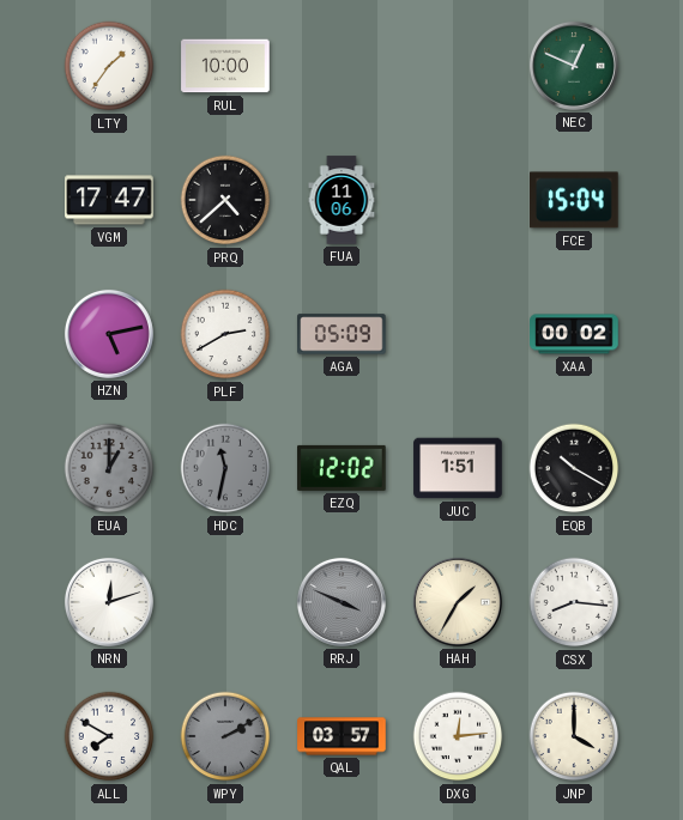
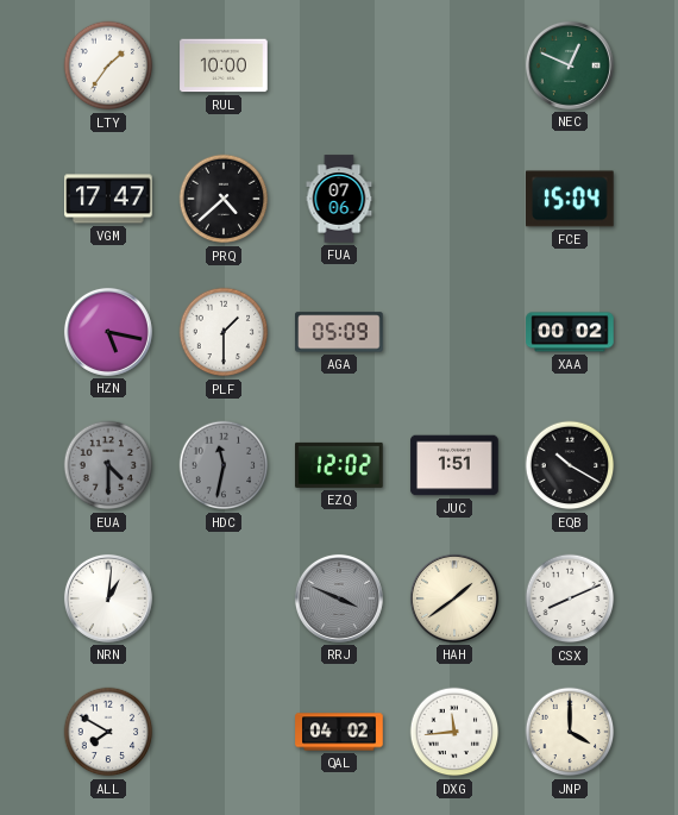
FUA: 11:06 -> 07:06 (339, 199)
HZN: 5:13 -> 5:17 (108, 332)
PLF: 2:40 -> 1:30 (224, 332)
EUA: 1:00 -> 4:30 (108, 465)
NRN: 12:12 -> 1:01 (108, 598)
HAH: 1:35 -> 1:39 (454, 598)
CSX: 8:16 -> 8:11 (570, 598)
WPY: 2:10 -> none (225, 736)
QAL: 03:57 -> 04:02 (339, 732)
DXG: 12:14 -> 11:44 (454, 732)
